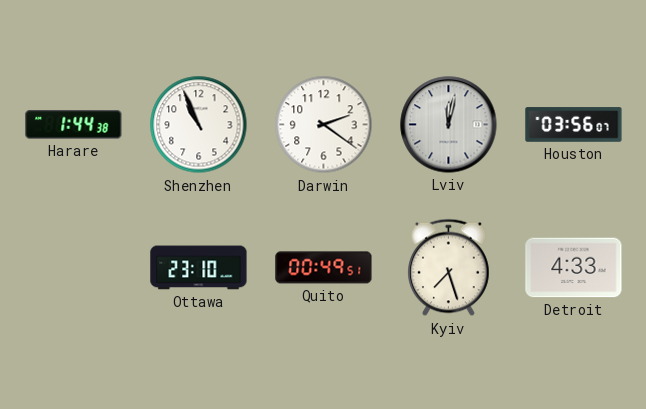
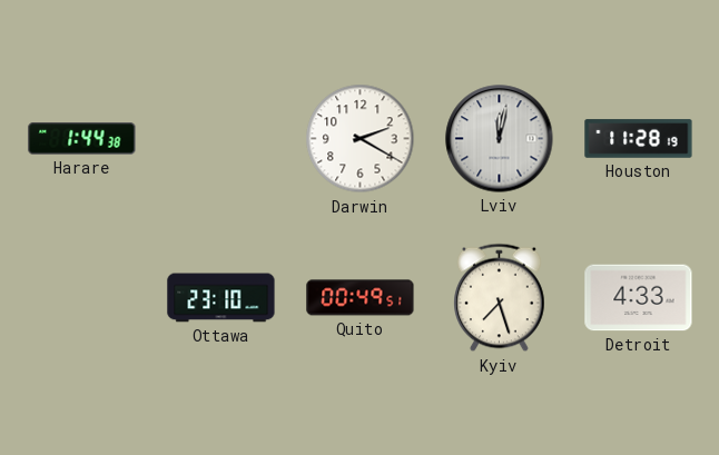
Shenzhen: 10:56 -> none (199, 125)
Darwin: 2:21 -> 2:20 (361, 139)
Houston: 03:56 -> 11:28 (639, 139)
